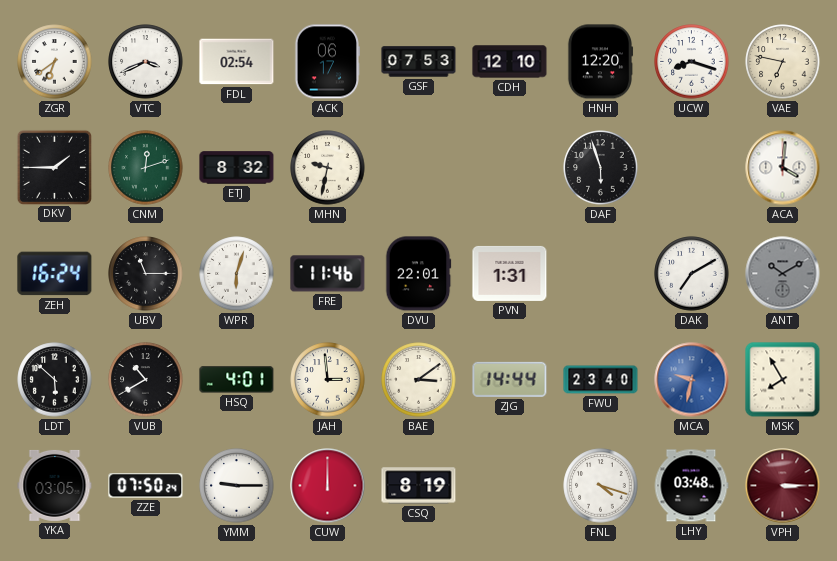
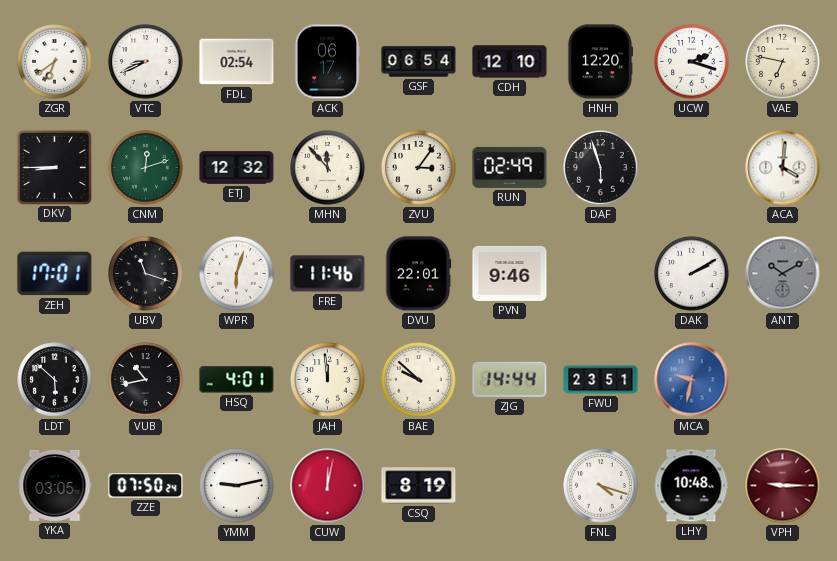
VTC: 3:41 -> 8:41 (146, 62)
GSF: 07:53 -> 06:54 (419, 62)
UCW: 8:18 -> 2:18 (692, 62)
DKV: 1:45 -> 8:45 (54, 167)
ETJ: 8:32 -> 12:32 (237, 168)
MHN: 9:32 -> 11:53 (328, 168)
ZVU: none -> 3:06 (419, 168)
RUN: none -> 02:49 (510, 167)
ZEH: 16:24 -> 17:01 (55, 274)
UBV: 11:15 -> 11:18 (146, 274)
PVN: 1:31 -> 9:46 (510, 273)
DAK: 7:10 -> 2:10 (692, 274)
VUB: 10:40 -> 10:43 (146, 380)
JAH: 2:59 -> 11:59 (328, 380)
BAE: 3:09 -> 9:52 (419, 380)
FWU: 23:40 -> 23:51 (601, 380)
MSK: 7:55 -> none (783, 380)
YMM: 9:15 -> 9:13 (237, 486)
CUW: 12:00 -> 12:02 (328, 486)
LHY: 03:48 -> 10:48 (691, 486)
VPH: 3:15 -> 9:15 (783, 486)
